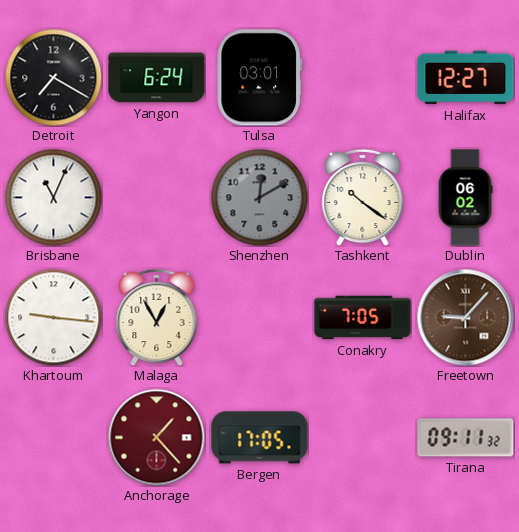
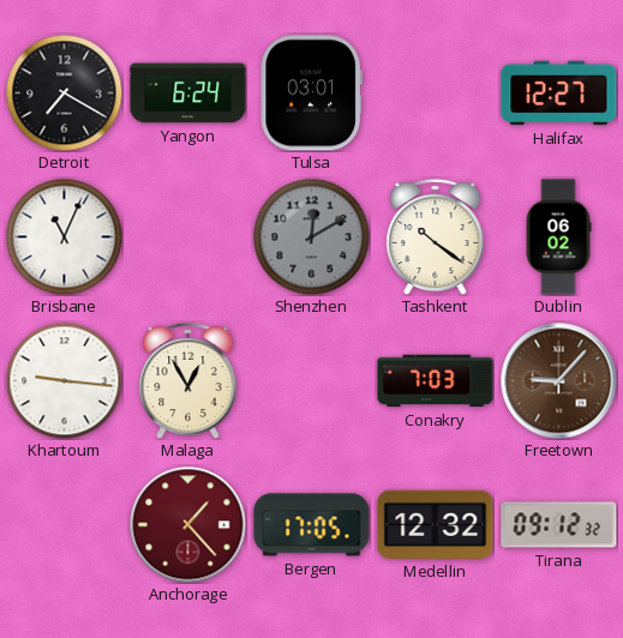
Conakry: 7:05 -> 7:03 (436, 381)
Medellin: none -> 12:32 (436, 524)
Tirana: 09:11 -> 09:12 (559, 525)
